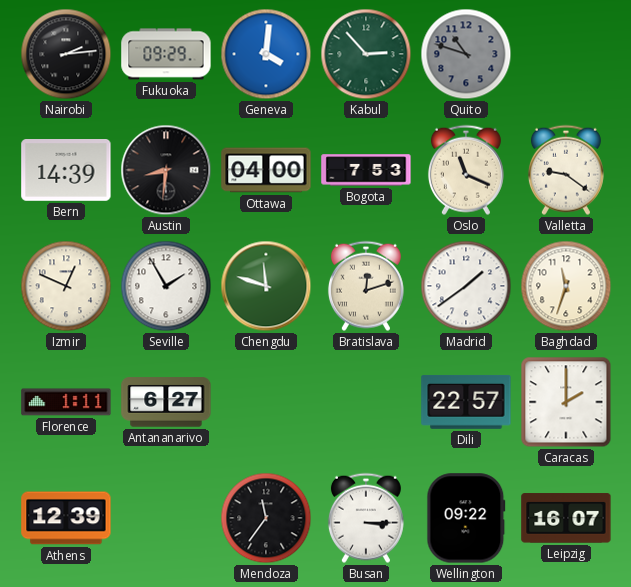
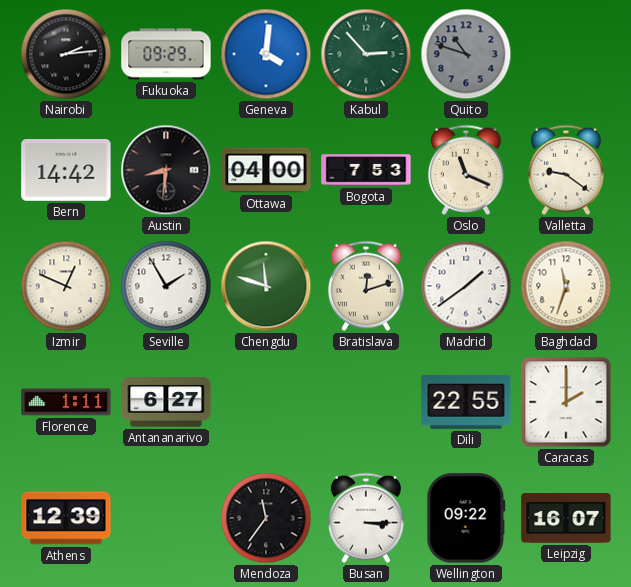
Bern: 14:39 -> 14:42 (66, 171)
Dili: 22:57 -> 22:55 (466, 402)
